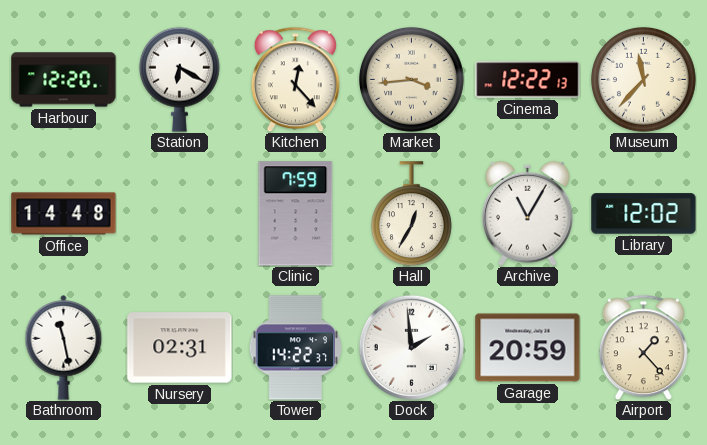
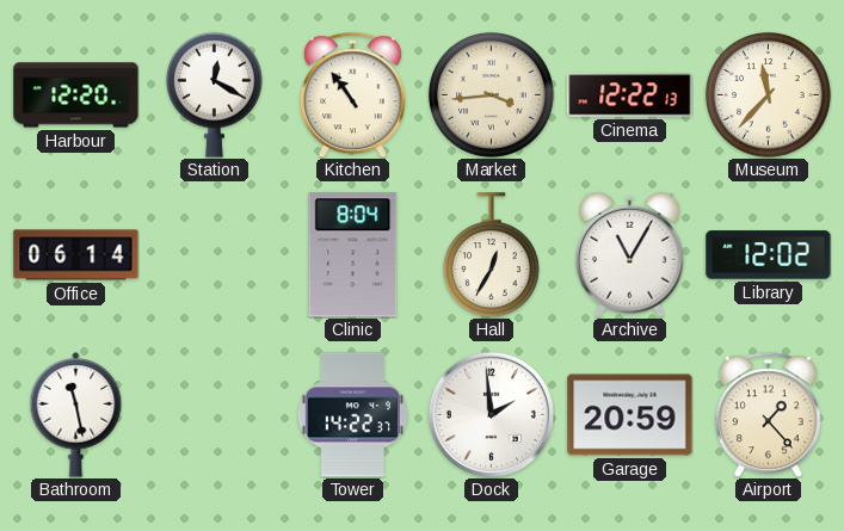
Station: 6:20 -> 12:20 (214, 94)
Kitchen: 12:23 -> 10:54 (352, 94)
Office: 14:48 -> 06:14 (76, 255)
Clinic: 7:59 -> 8:04 (353, 255)
Nursery: 02:31 -> none (180, 348)
